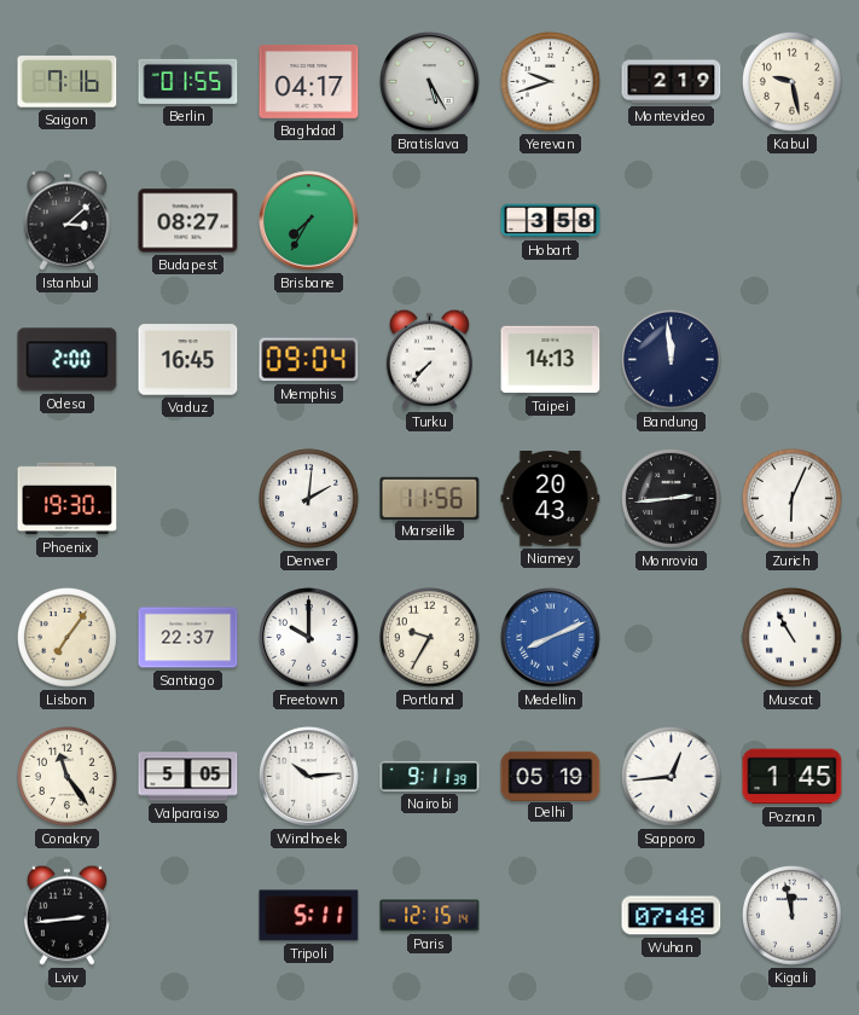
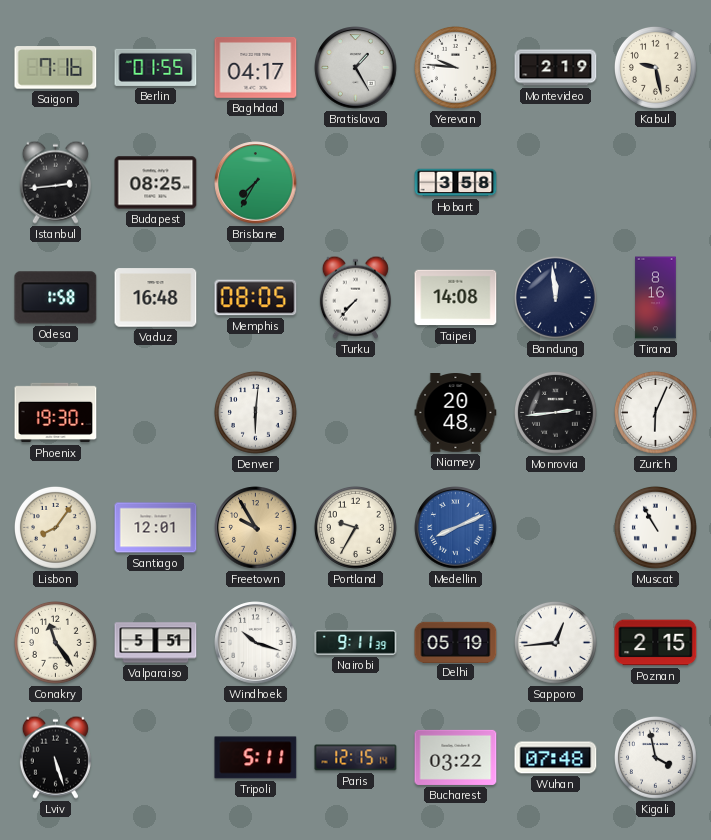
Bratislava: 5:25 -> 1:25 (356, 68)
Yerevan: 9:42 -> 9:46 (455, 67)
Istanbul: 3:08 -> 2:44 (55, 182)
Budapest: 08:27 -> 08:25 (156, 183)
Odesa: 2:00 -> 1:58 (56, 298)
Vaduz: 16:45 -> 16:48 (156, 298)
Memphis: 09:04 -> 08:05 (256, 298)
Taipei: 14:13 -> 14:08 (456, 298)
Tirana: none -> 8:16 (656, 298)
Denver: 2:01 -> 6:01 (255, 412)
Marseille: 11:56 -> none (430, 498)
Niamey: 20:43 -> 20:48 (456, 413)
Lisbon: 7:06 -> 8:06 (55, 527)
Santiago: 22:37 -> 12:01 (156, 528)
Freetown: 10:00 -> 9:55 (256, 528)
Freetown dial: white -> champagne (256, 528)
Valparaiso: 5:05 -> 5:51 (156, 643)
Windhoek: 10:14 -> 10:18 (256, 643)
Poznan: 1:45 -> 2:15 (656, 643)
Lviv: 2:44 -> 5:27 (55, 757)
Bucharest: none -> 03:22 (456, 757)
Kigali: 11:58 -> 3:58 (655, 757)
